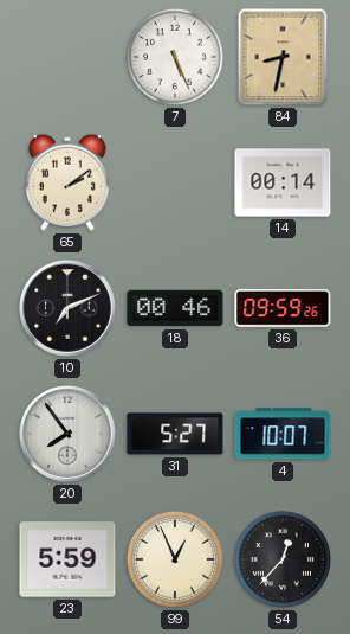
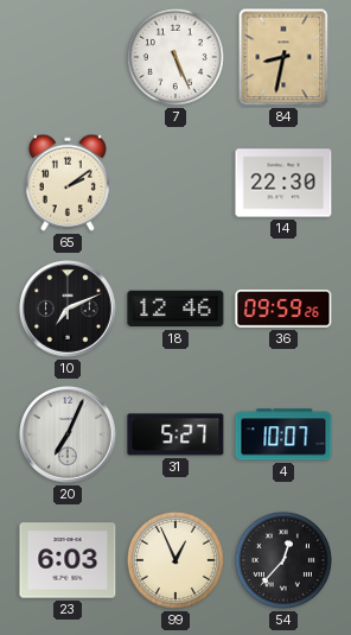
14: 00:14 -> 22:30 (283, 183)
18: 00:46 -> 12:46 (175, 309)
20: 7:54 -> 7:04 (69, 436)
23: 5:59 -> 6:03 (68, 560)
